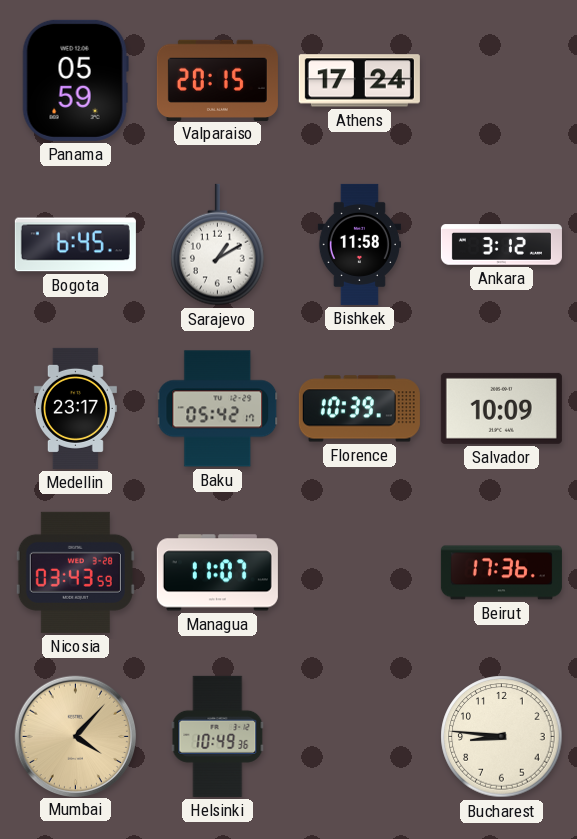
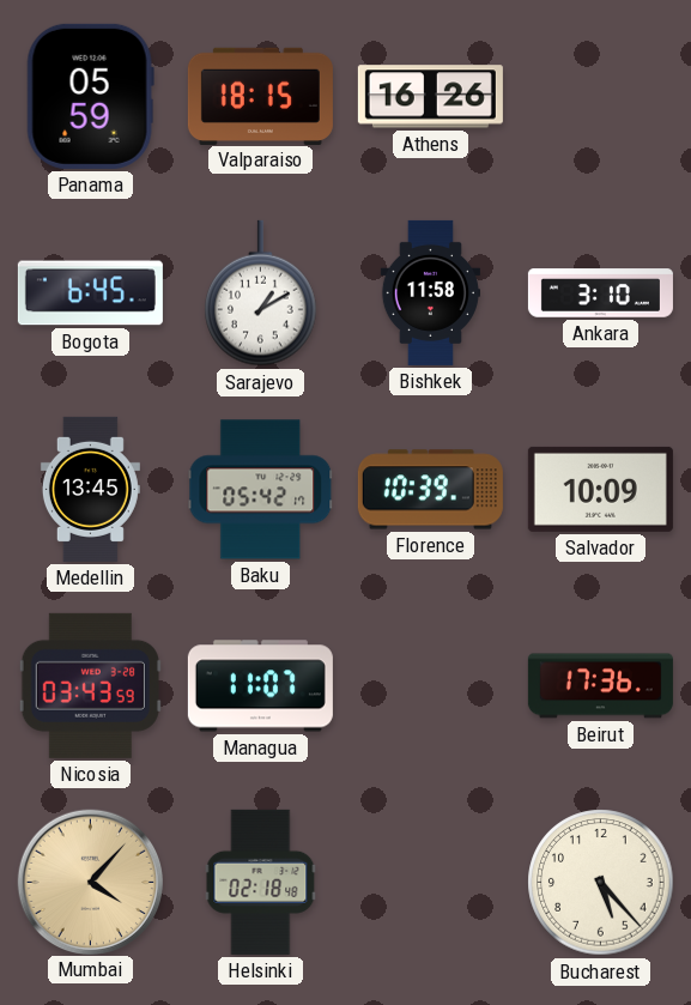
Valparaiso: 20:15 -> 18:15 (260, 96)
Athens: 17:24 -> 16:26 (430, 97)
Ankara: 3:12 -> 3:10 (600, 293)
Medellin: 23:17 -> 13:45 (90, 489)
Helsinki: 10:49 -> 02:18 (261, 882)
Bucharest: 8:46 -> 5:23 (601, 883)
